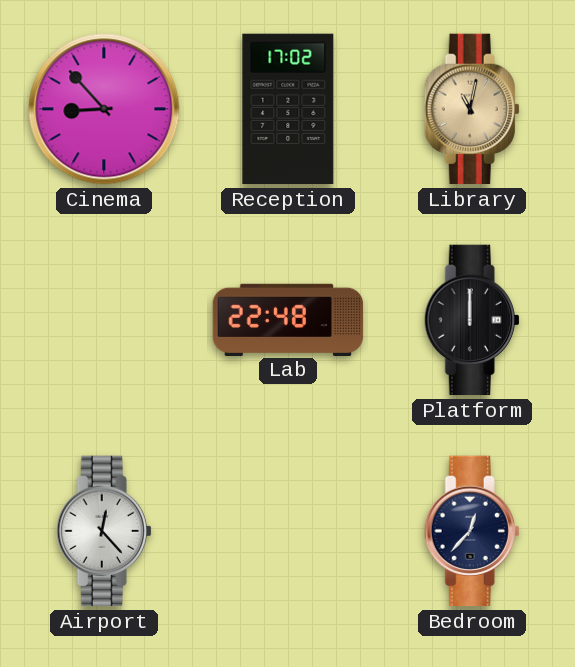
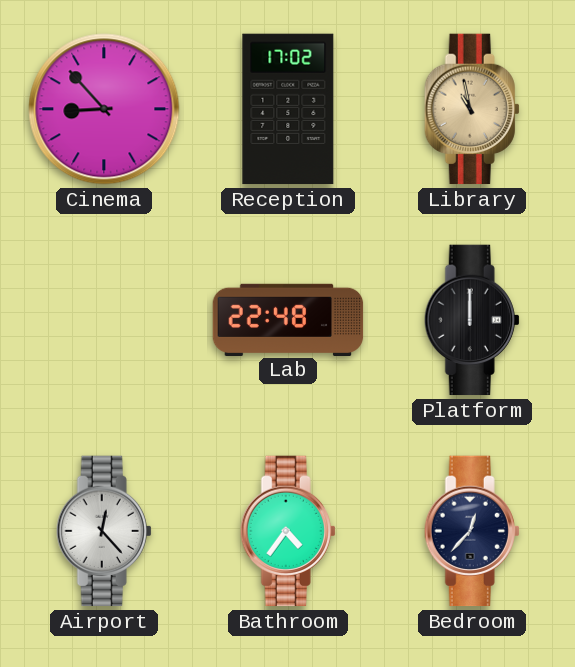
Library: 11:02 -> 10:58 (472, 109)
Bathroom: none -> 4:36 (288, 531)
